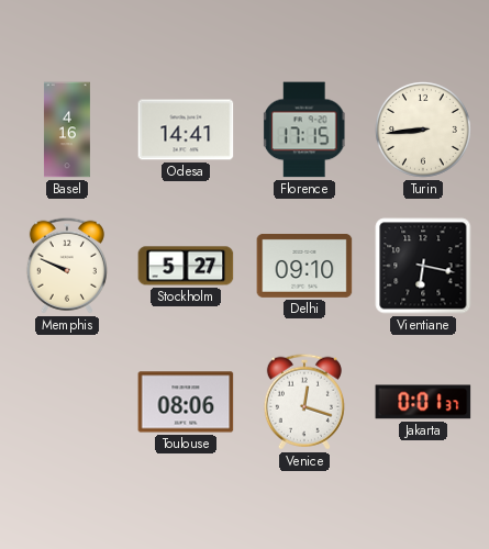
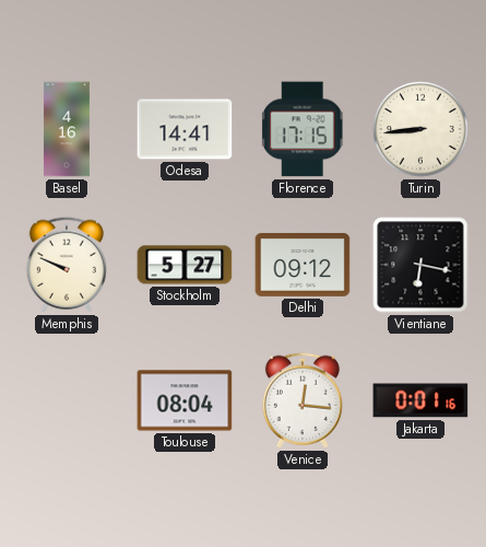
Delhi: 09:10 -> 09:12 (303, 265)
Toulouse: 08:06 -> 08:04 (185, 400)
Venice: 12:18 -> 12:16 (303, 400)
Jakarta: 0:01:37 -> 0:01:16 (420, 400)
